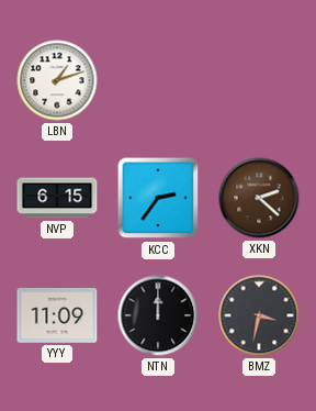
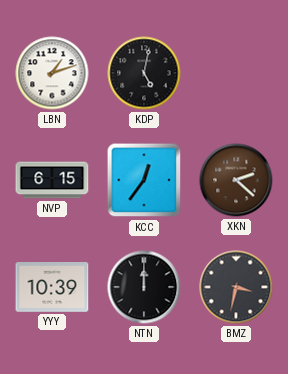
KDP: none -> 5:02 (144, 73)
KCC: 2:36 -> 12:36 (144, 180)
YYY: 11:09 -> 10:39 (52, 288)
